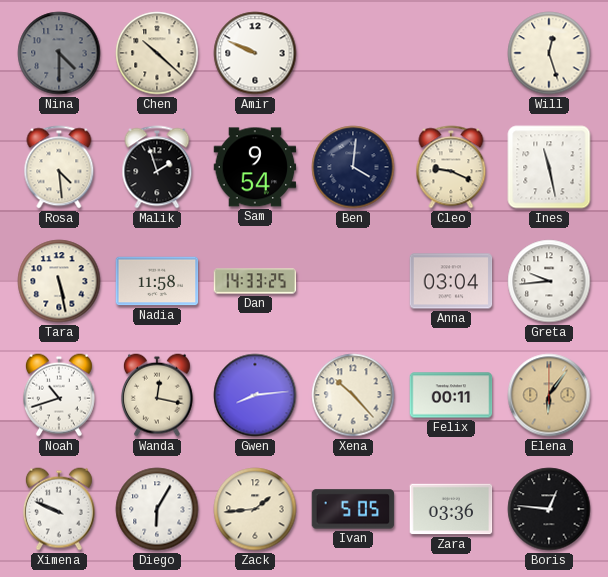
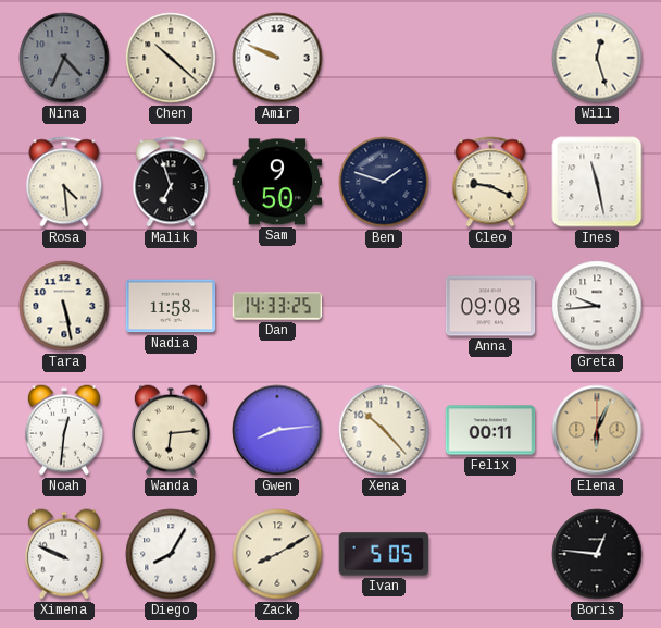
Nina: 4:30 -> 4:34 (64, 58)
Malik: 1:57 -> 6:57 (171, 182)
Sam: 9:54 -> 9:50 (277, 182)
Ben: 4:01 -> 1:48 (384, 182)
Anna: 03:04 -> 09:08 (490, 306)
Noah: 10:42 -> 12:31 (64, 430)
Wanda: 12:17 -> 6:14 (171, 430)
Elena: 6:06 -> 6:04 (597, 430)
Diego: 6:05 -> 8:05 (171, 554)
Zack: 1:44 -> 8:10 (277, 554)
Zara: 03:36 -> none (451, 509)
